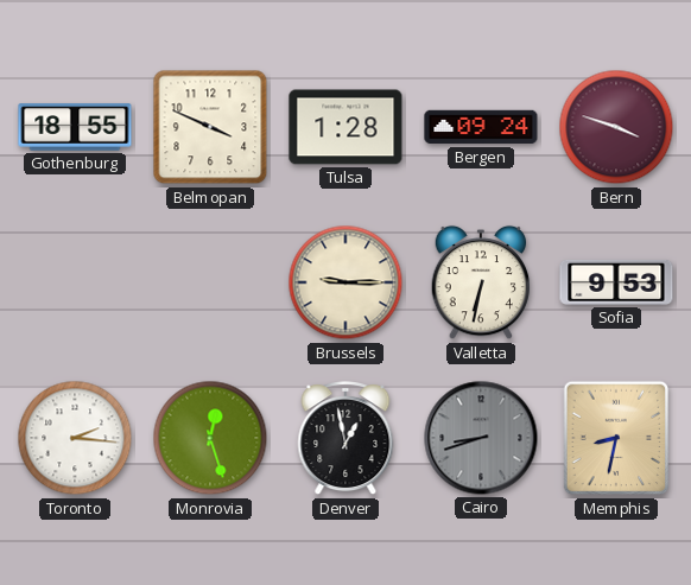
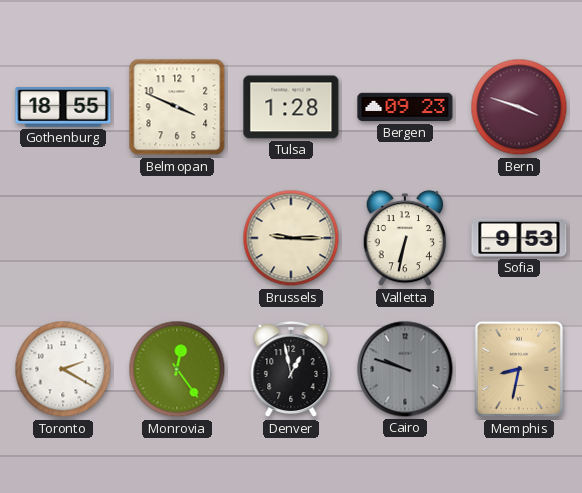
Bergen: 09:24 -> 09:23 (405, 107)
Toronto: 2:16 -> 2:20 (63, 369)
Monrovia: 12:27 -> 12:24 (177, 369)
Cairo: 8:42 -> 9:48 (405, 369)
